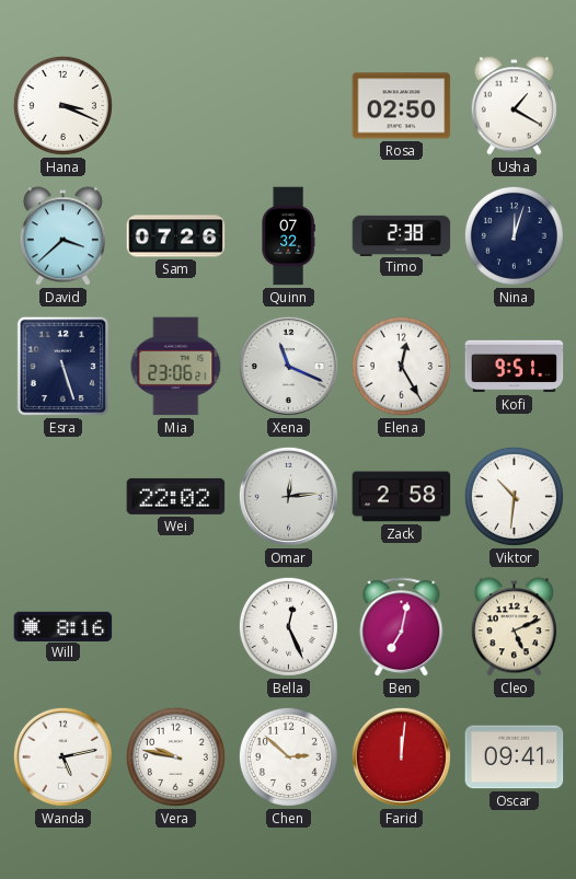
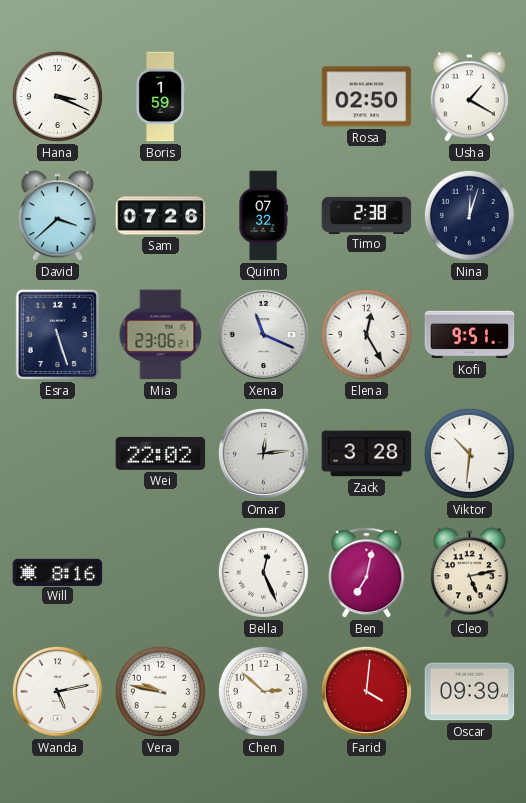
Boris: none -> 1:59 (160, 97)
Zack: 2:58 -> 3:28 (367, 454)
Cleo: 5:11 -> 5:13 (469, 573)
Farid: 12:01 -> 4:01 (366, 691)
Oscar: 09:41 -> 09:39 (470, 692)
